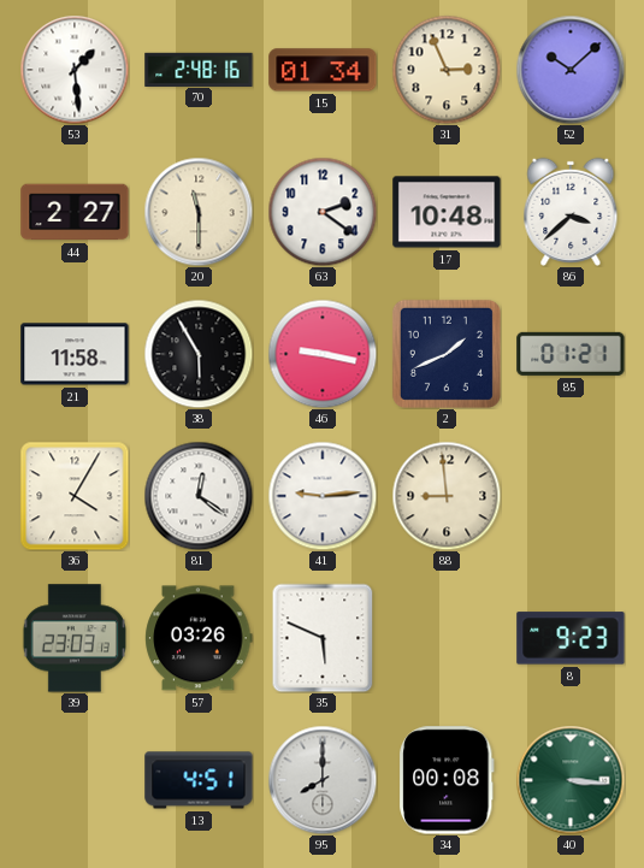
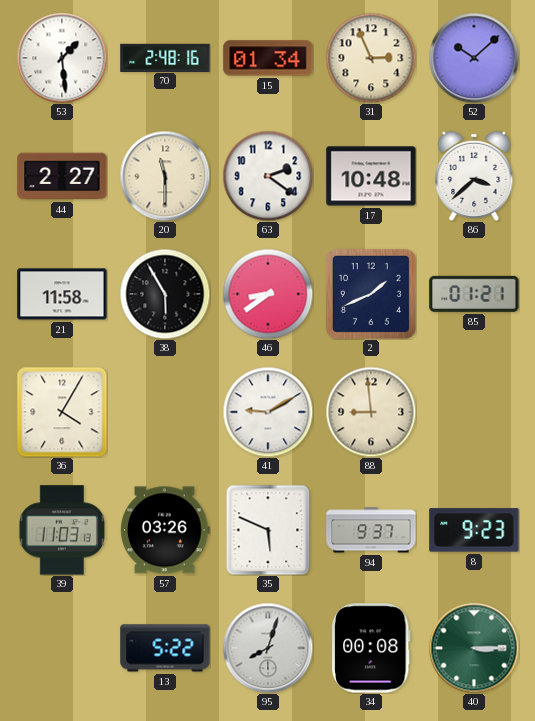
46: 9:17 -> 8:39 (268, 294)
81: 12:21 -> none (199, 496)
41: 9:14 -> 9:10 (268, 412)
39: 23:03 -> 11:03 (62, 530)
94: none -> 9:37 (371, 530)
13: 4:51 -> 5:22 (165, 648)
95: 8:00 -> 8:03 (268, 648)
40: 3:16 -> 3:15 (474, 648)
